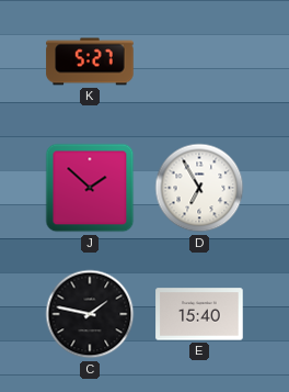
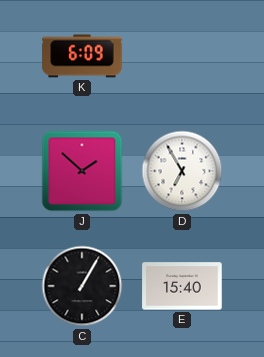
K: 5:27 -> 6:09 (82, 56)
C: 1:47 -> 1:05 (82, 286)
